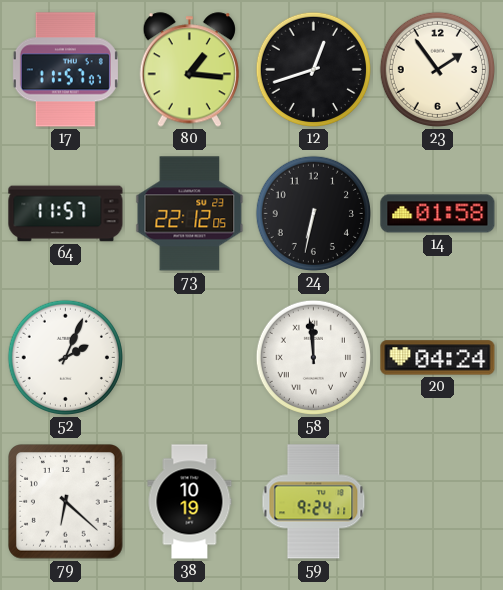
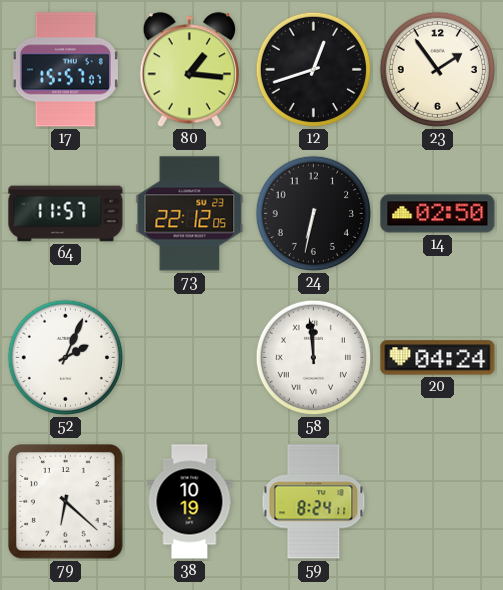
17: 11:57 -> 15:57 (65, 70)
14: 01:58 -> 02:50 (438, 214)
59: 9:24 -> 8:24 (314, 502)
